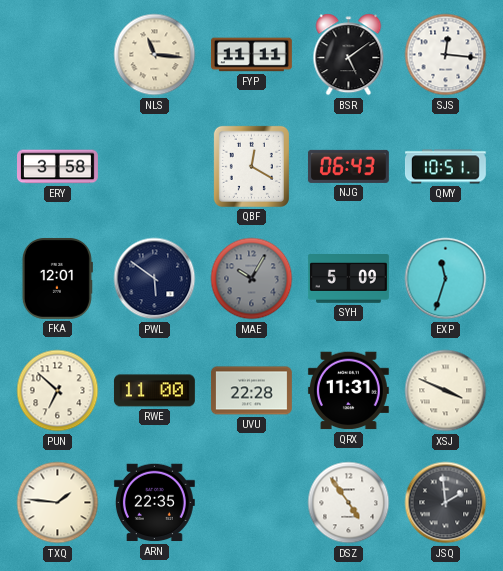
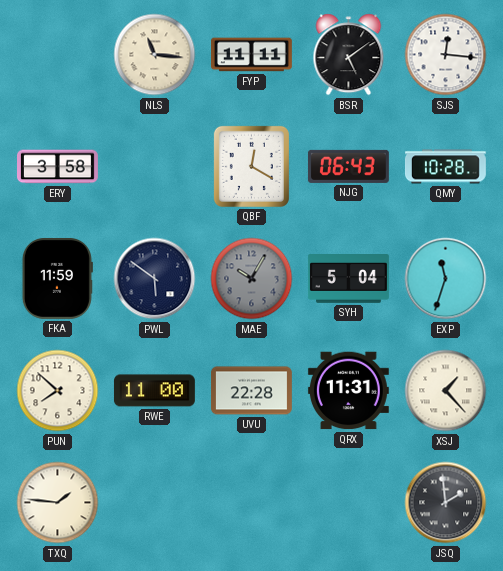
QMY: 10:51 -> 10:28 (445, 167)
FKA: 12:01 -> 11:59 (57, 278)
SYH: 5:09 -> 5:04 (348, 279)
PUN: 6:52 -> 7:52 (58, 391)
XSJ: 3:49 -> 1:23 (446, 391)
ARN: 22:35 -> none (154, 503)
DSZ: 4:54 -> none (349, 503)
